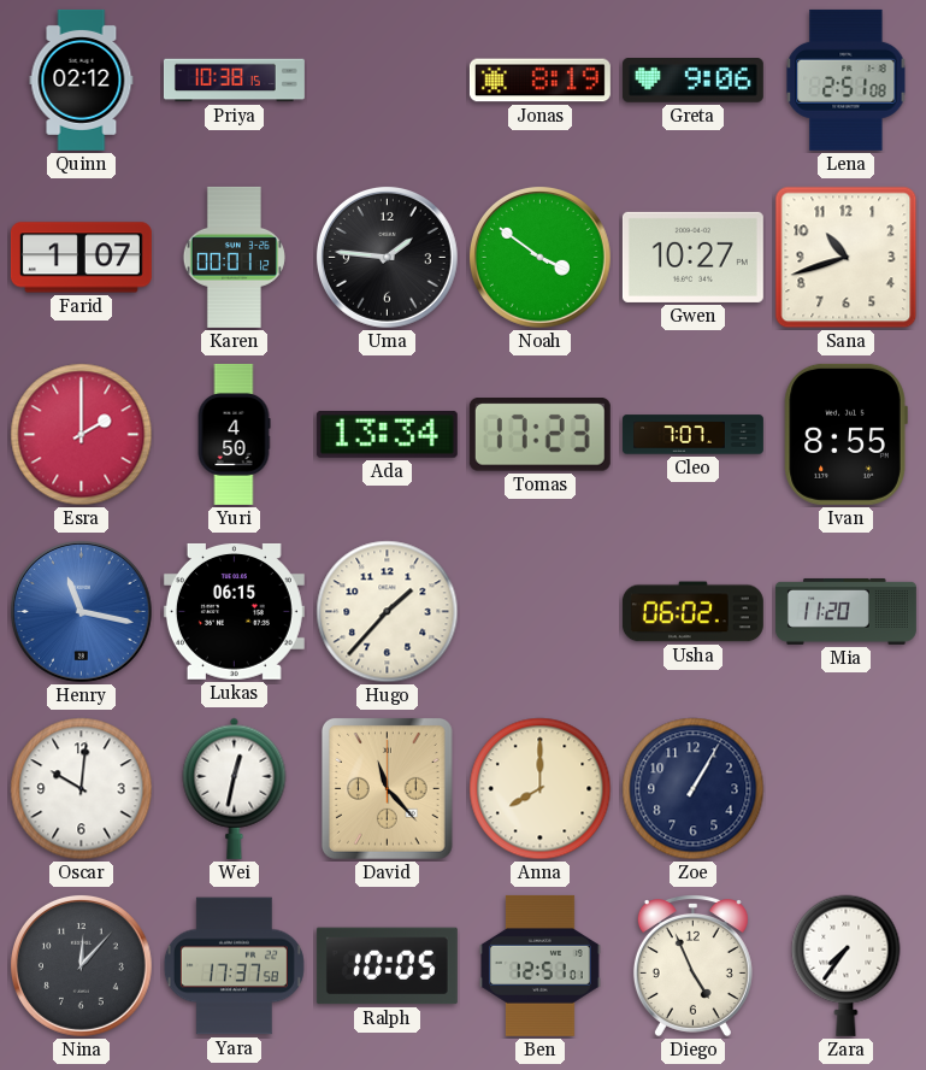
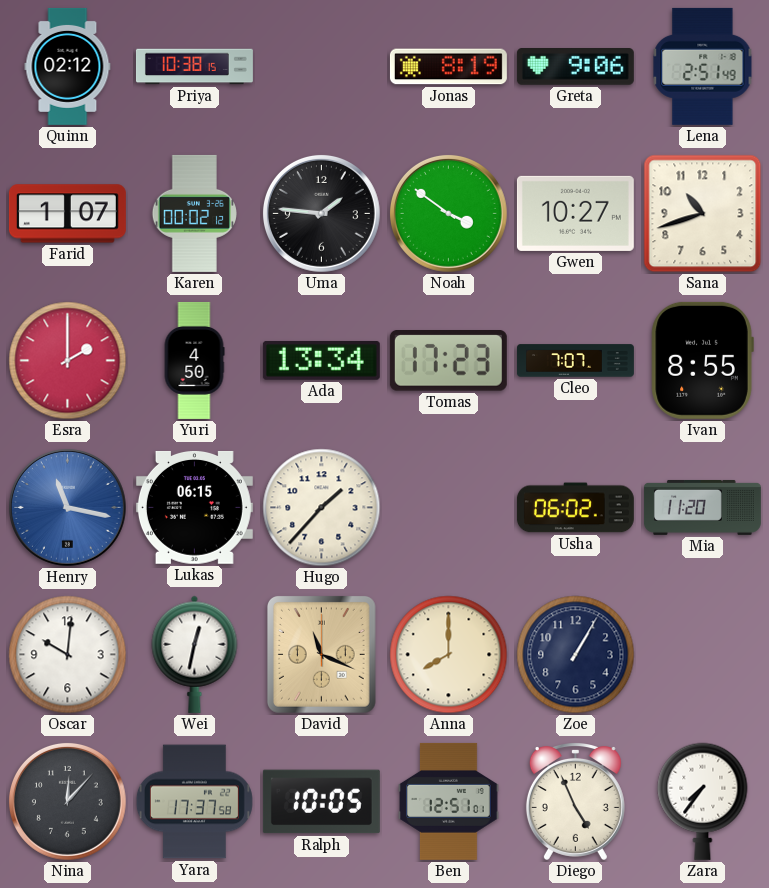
Lena: 2:51:08 -> 2:51:49 (703, 66)
Karen: 00:01 -> 00:02 (194, 213)
David: 11:23 -> 11:19 (321, 654)
